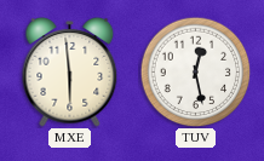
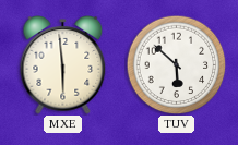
TUV: 12:28 -> 5:52 (176, 64)
